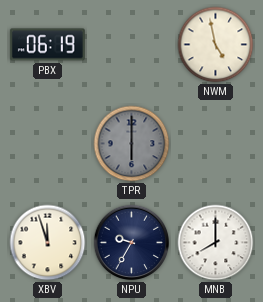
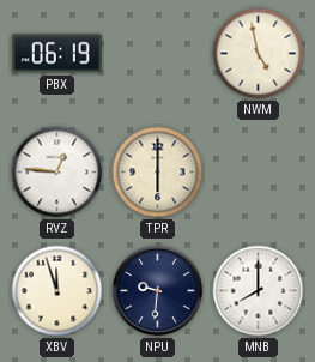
RVZ: none -> 12:46 (57, 173)
TPR dial: grey -> cream (158, 173)
NPU: 9:35 -> 9:31 (158, 291)
